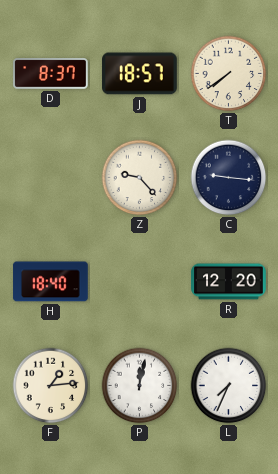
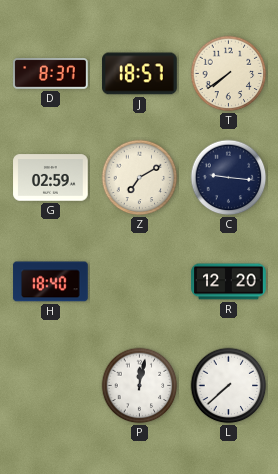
G: none -> 02:59 (51, 178)
Z: 9:23 -> 7:10 (140, 178)
F: 1:14 -> none (51, 386)
L: 7:34 -> 7:38 (229, 386)
